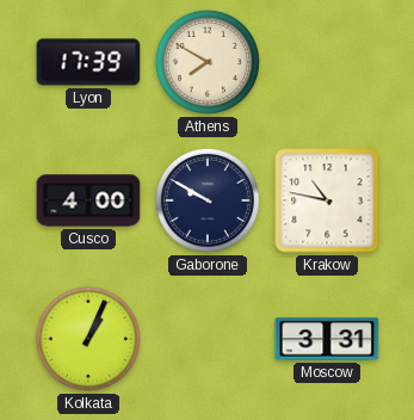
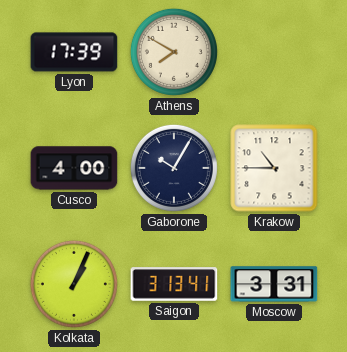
Gaborone: 9:50 -> 10:05 (174, 168)
Krakow: 10:47 -> 10:45 (274, 168)
Saigon: none -> 3:13 (174, 284)
